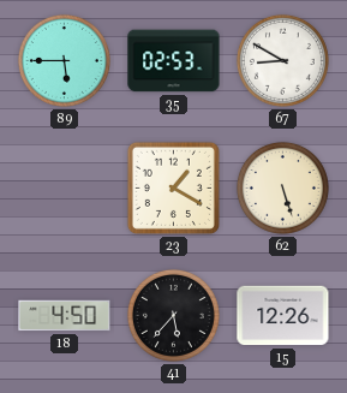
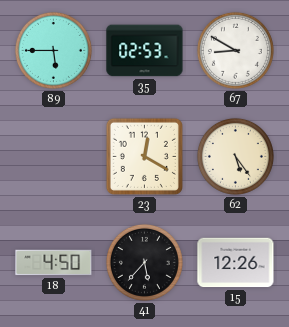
23: 1:20 -> 12:20 (144, 156)
62: 5:27 -> 5:24 (235, 156)
